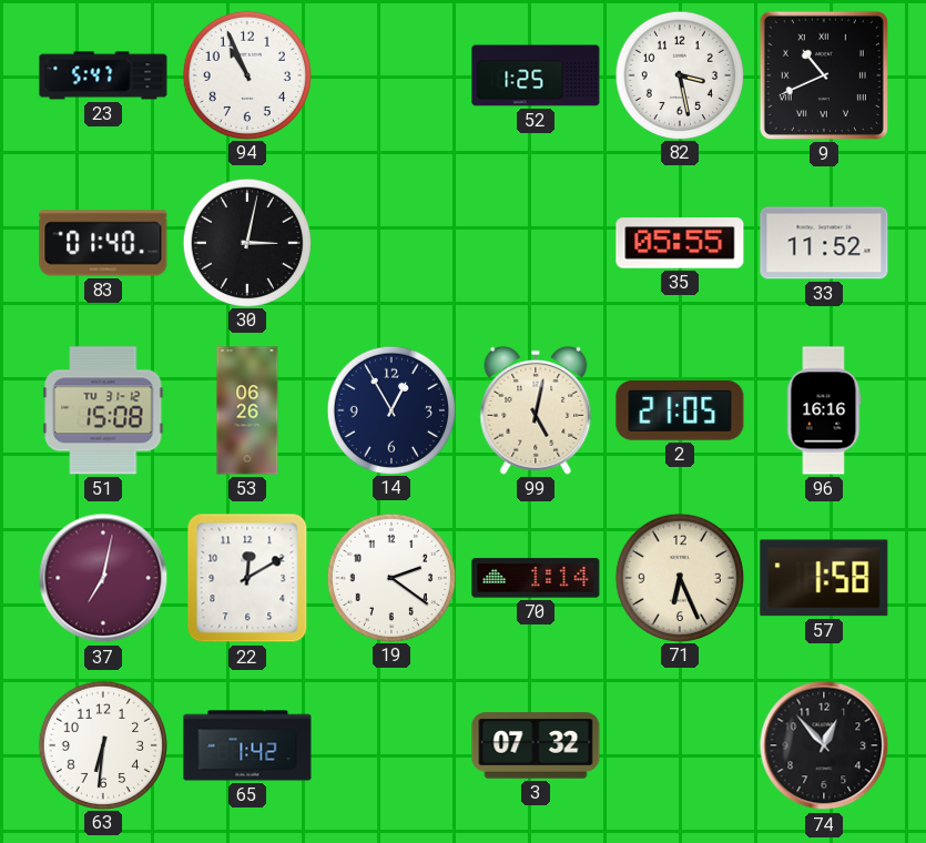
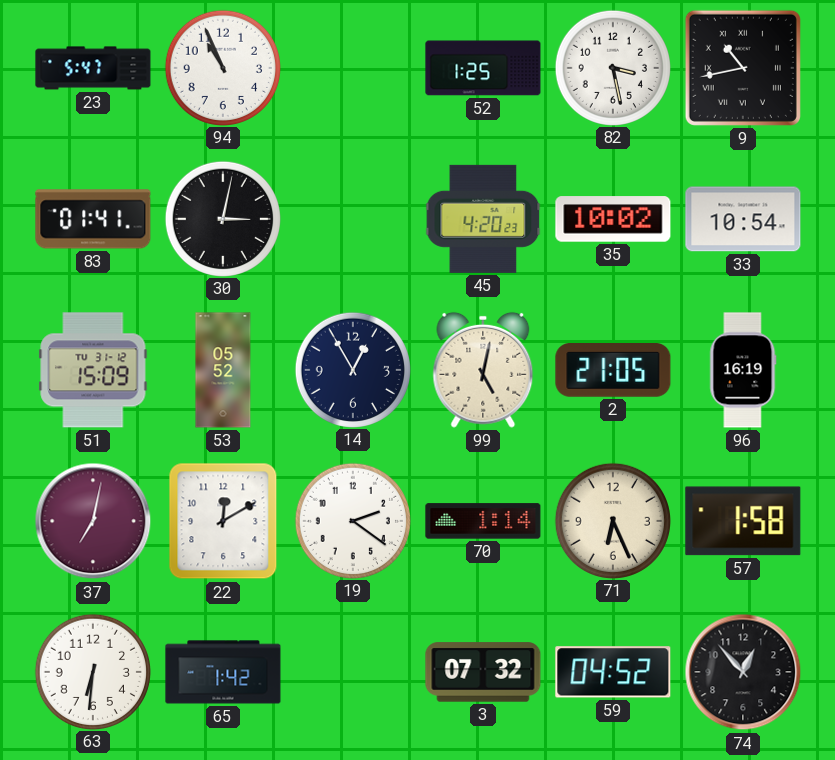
9: 10:41 -> 10:43 (743, 68)
83: 01:40 -> 01:41 (93, 219)
45: none -> 4:20 (483, 219)
35: 05:55 -> 10:02 (613, 219)
33: 11:52 -> 10:54 (743, 219)
51: 15:08 -> 15:09 (93, 370)
53: 06:26 -> 05:52 (223, 370)
96: 16:16 -> 16:19 (743, 370)
59: none -> 04:52 (613, 672)
